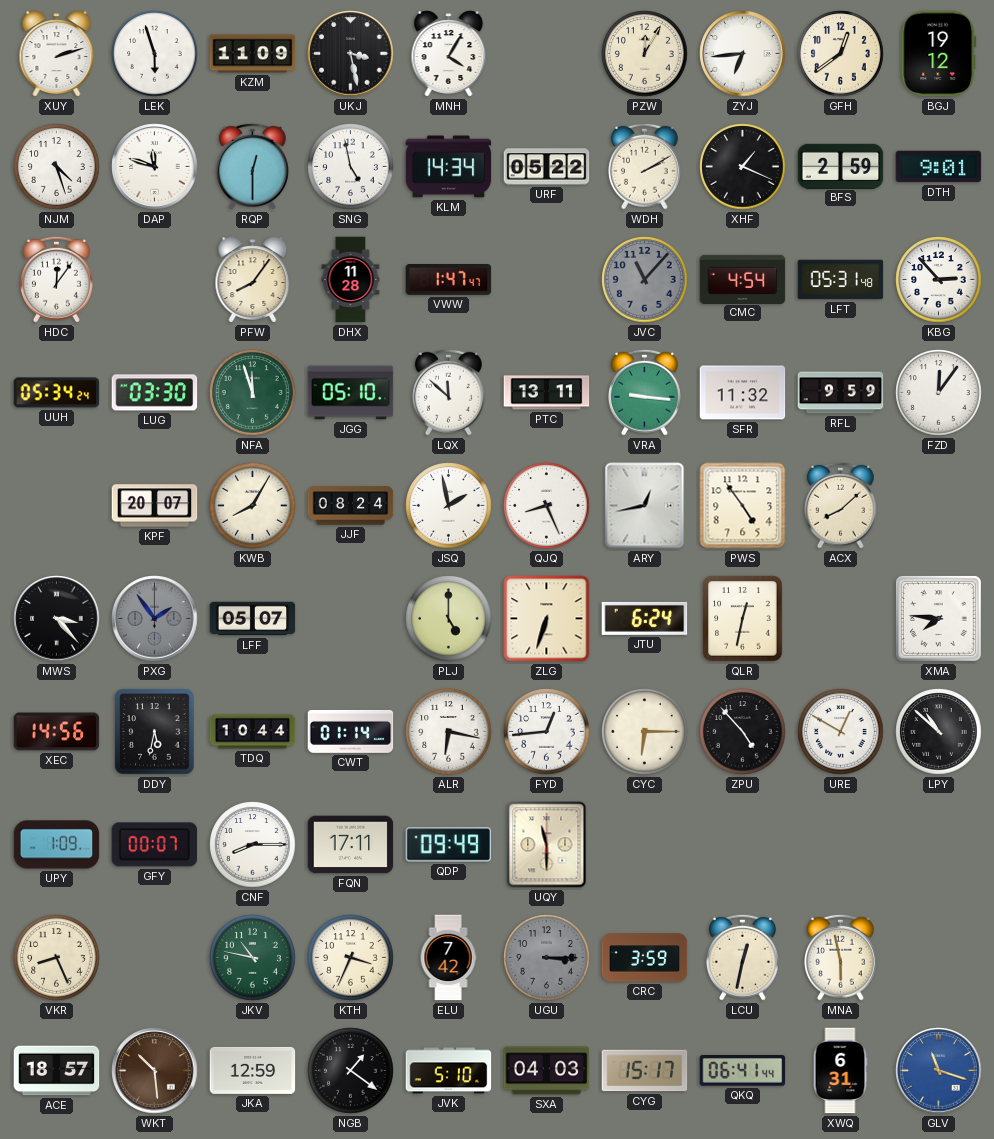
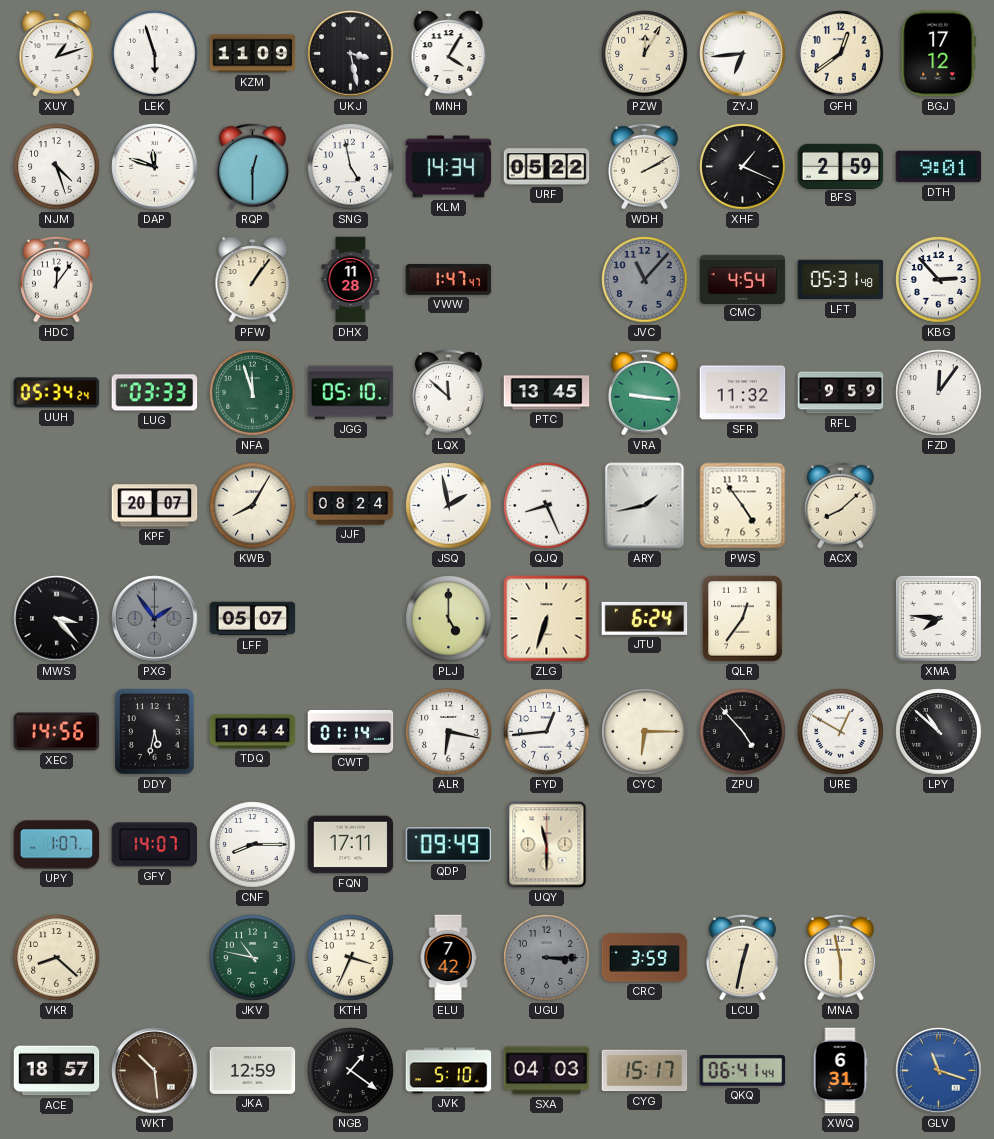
XUY: 2:12 -> 1:12 (57, 54)
BGJ: 19:12 -> 17:12 (939, 54)
PFW: 8:06 -> 1:06 (253, 280)
LUG: 03:30 -> 03:33 (155, 393)
PTC: 13:11 -> 13:45 (547, 393)
ARY: 12:43 -> 1:43 (645, 506)
QLR: 12:32 -> 12:36 (743, 619)
UPY: 1:09 -> 1:07 (57, 845)
GFY: 00:07 -> 14:07 (155, 845)
VKR: 8:26 -> 8:22 (57, 958)
